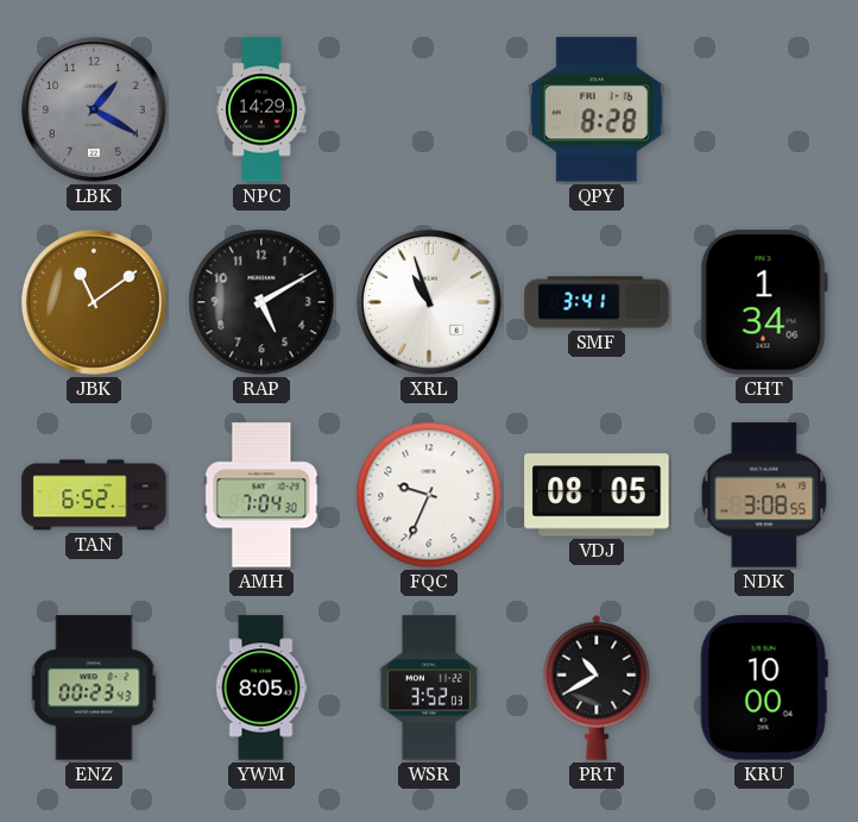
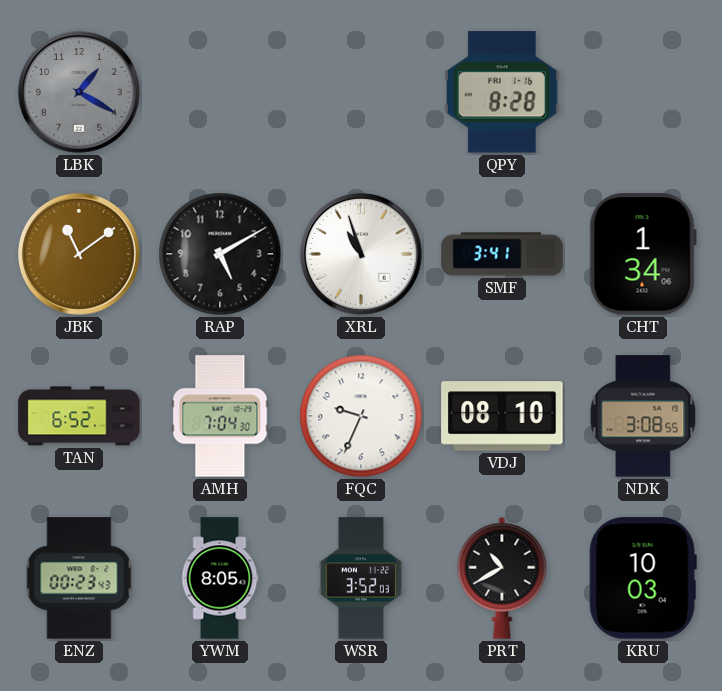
NPC: 14:29 -> none (261, 109)
VDJ: 08:05 -> 08:10 (502, 416)
KRU: 10:00 -> 10:03 (643, 578)
